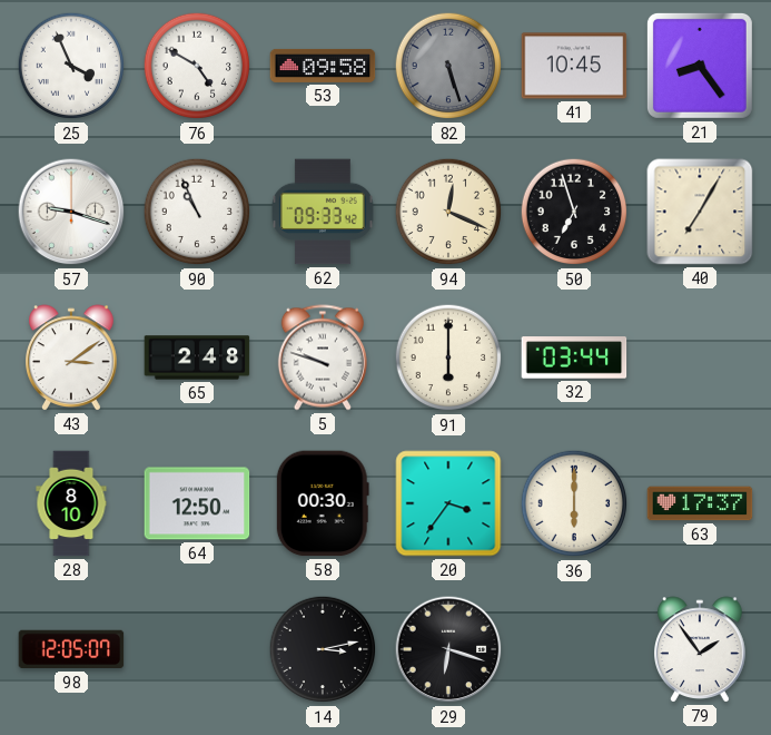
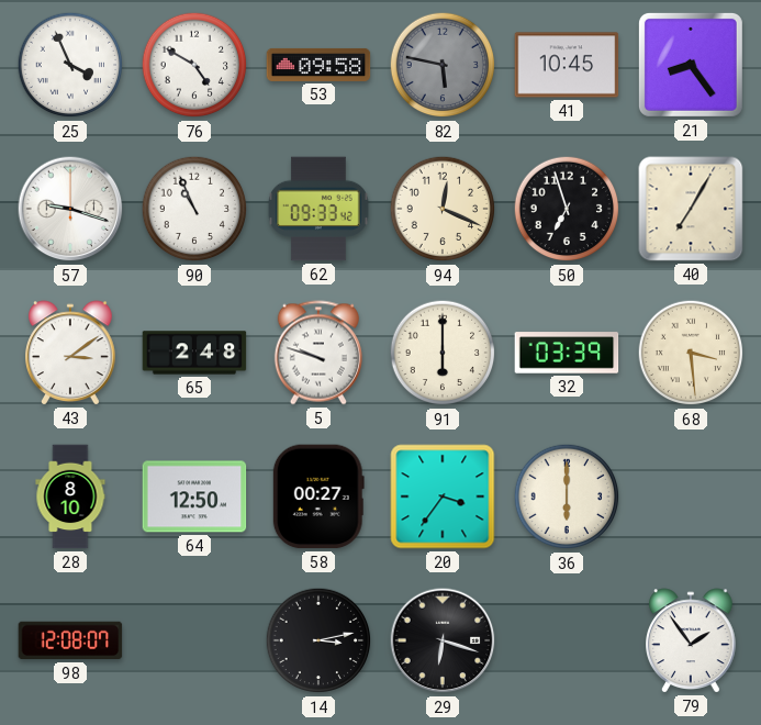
82: 5:27 -> 5:47 (443, 65)
32: 03:44 -> 03:39 (567, 353)
68: none -> 3:29 (691, 353)
58: 00:30 -> 00:27 (318, 497)
63: 17:37 -> none (700, 503)
98: 12:05 -> 12:08 (70, 640)
